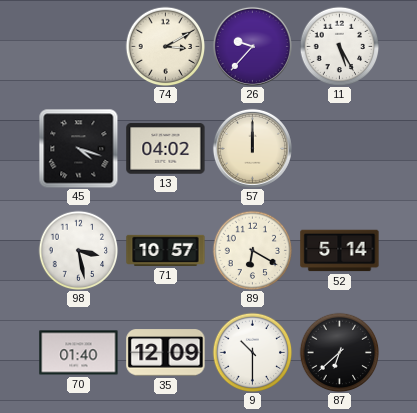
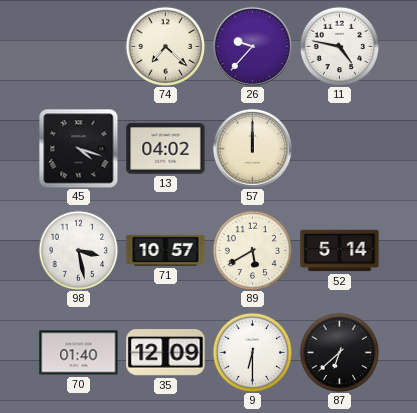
74: 3:10 -> 7:22 (165, 46)
11: 5:25 -> 4:47 (339, 46)
89: 6:20 -> 5:40 (252, 250)
9: 10:30 -> 6:30 (252, 352)
